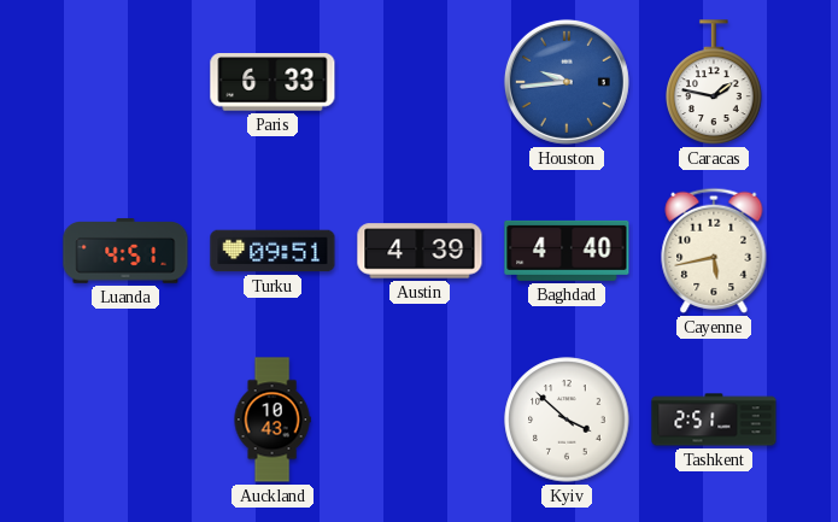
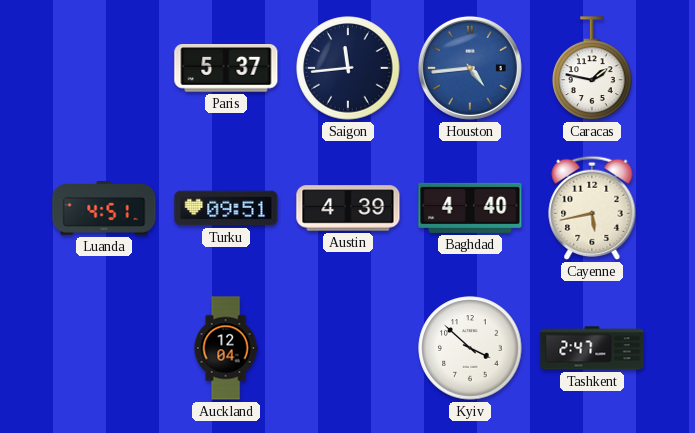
Paris: 6:33 -> 5:37 (226, 68)
Saigon: none -> 11:44 (348, 68)
Houston: 9:44 -> 4:44 (470, 68)
Auckland: 10:43 -> 12:04 (226, 348)
Tashkent: 2:51 -> 2:47 (592, 348)
